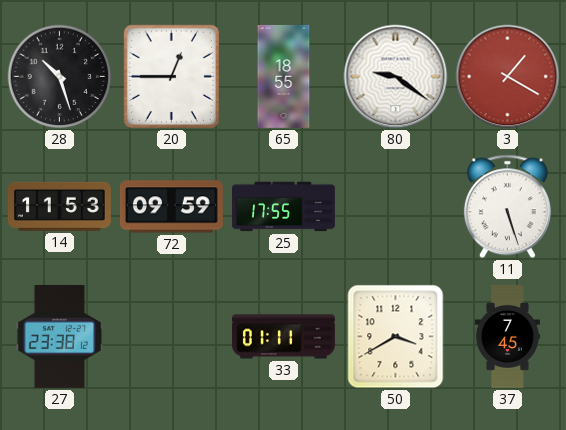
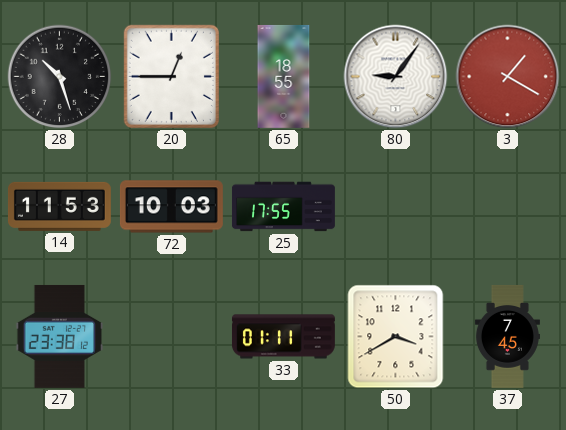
80: 9:21 -> 9:06 (396, 77)
72: 09:59 -> 10:03 (171, 207)
11: 5:27 -> none (507, 207)
